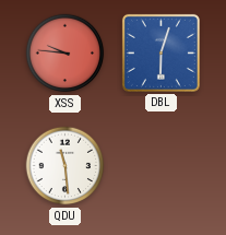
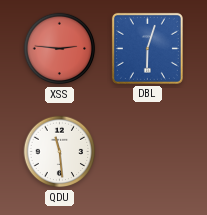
XSS: 9:46 -> 2:46 (60, 49)
